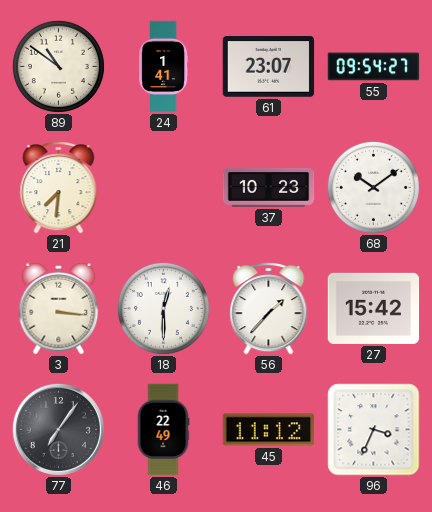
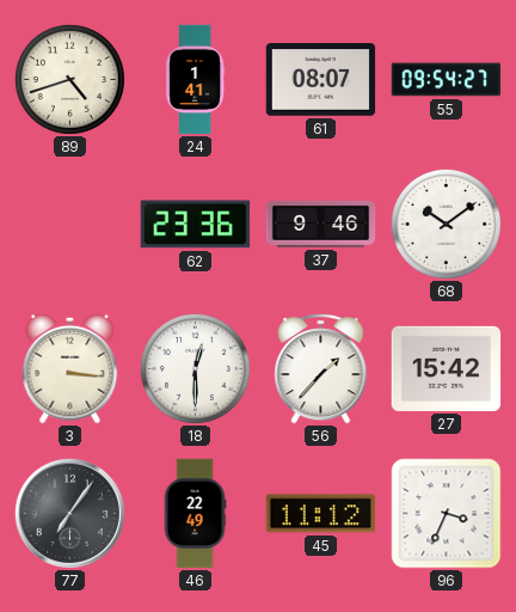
89: 10:51 -> 4:42 (69, 79)
61: 23:07 -> 08:07 (321, 80)
21: 7:31 -> none (59, 188)
62: none -> 23:36 (196, 225)
37: 10:23 -> 9:46 (321, 224)
